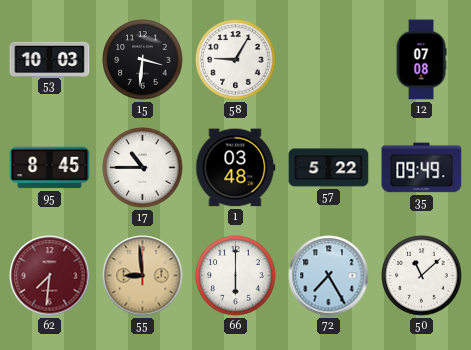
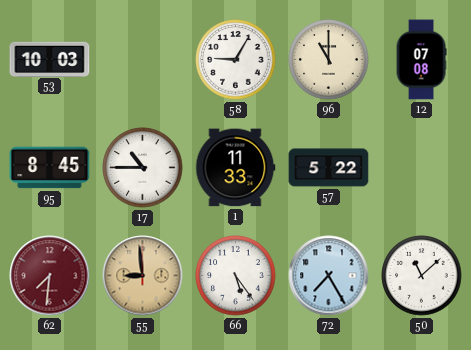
15: 3:31 -> none (143, 60)
96: none -> 11:00 (329, 60)
1: 03:48 -> 11:33 (235, 168)
35: 09:49 -> none (422, 168)
66: 6:00 -> 5:24 (236, 276)
